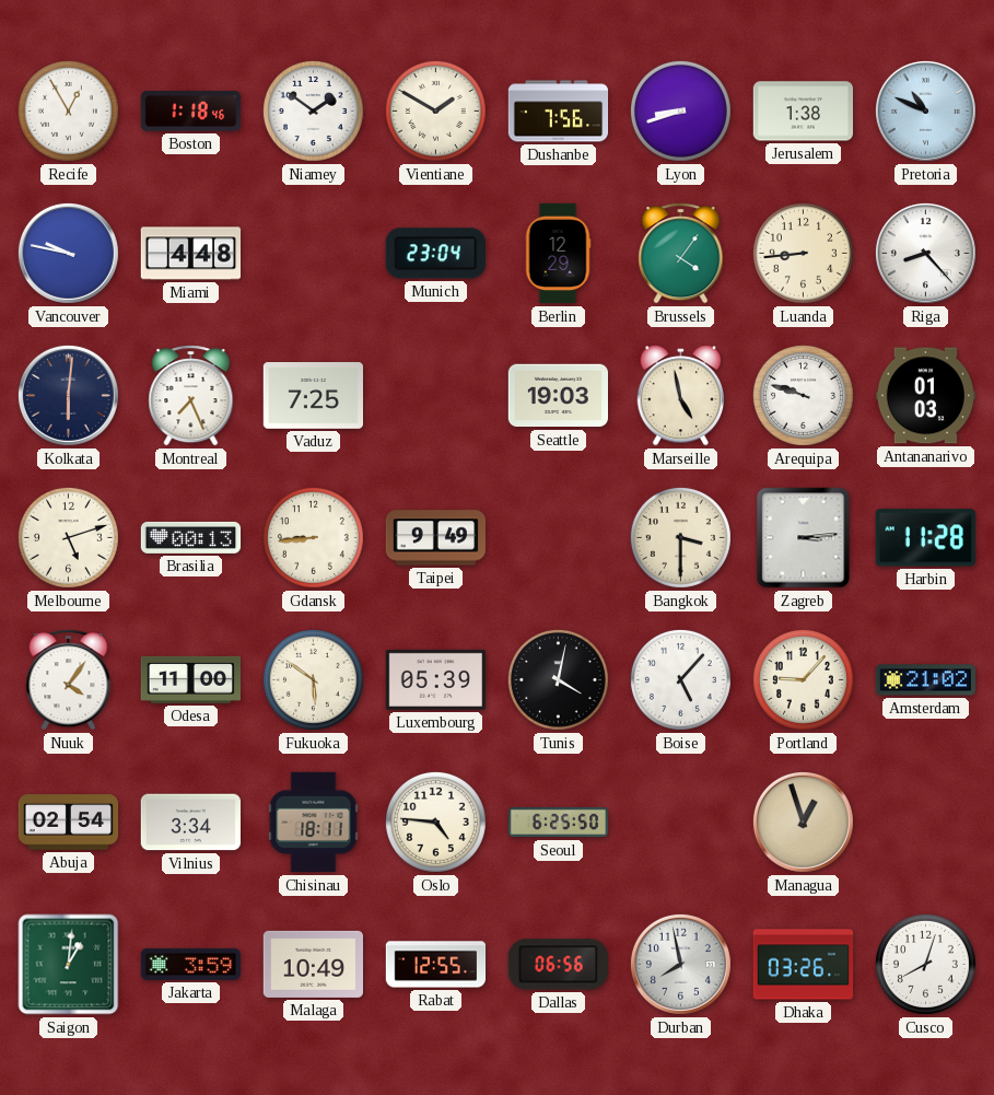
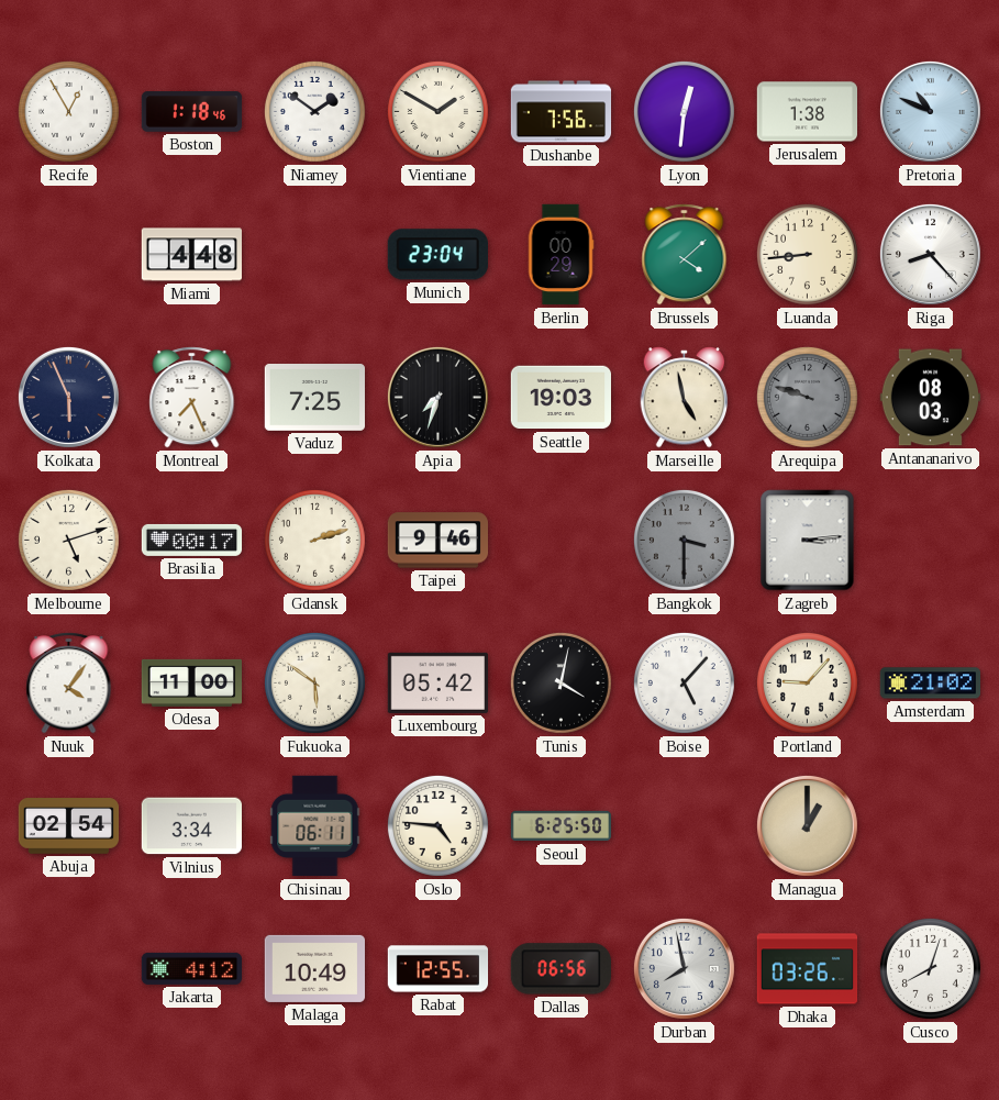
Lyon: 8:42 -> 12:31 (684, 111)
Vancouver: 9:47 -> none (68, 253)
Berlin: 12:29 -> 00:29 (560, 255)
Brussels: 4:06 -> 4:08 (685, 255)
Kolkata: 6:01 -> 5:56 (68, 397)
Apia: none -> 7:33 (437, 397)
Arequipa dial: white -> grey (807, 397)
Antananarivo: 01:03 -> 08:03 (930, 398)
Brasilia: 00:13 -> 00:17 (192, 540)
Gdansk: 8:44 -> 2:12 (314, 540)
Taipei: 9:49 -> 9:46 (439, 541)
Bangkok dial: cream -> grey (684, 540)
Harbin: 11:28 -> none (925, 538)
Luxembourg: 05:39 -> 05:42 (437, 682)
Chisinau: 18:11 -> 06:11 (315, 826)
Managua: 12:57 -> 1:00 (807, 825)
Saigon: 1:01 -> none (69, 965)
Jakarta: 3:59 -> 4:12 (191, 968)
